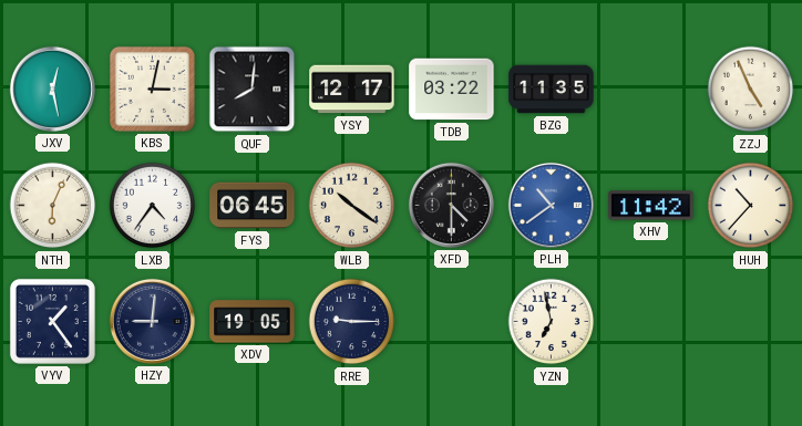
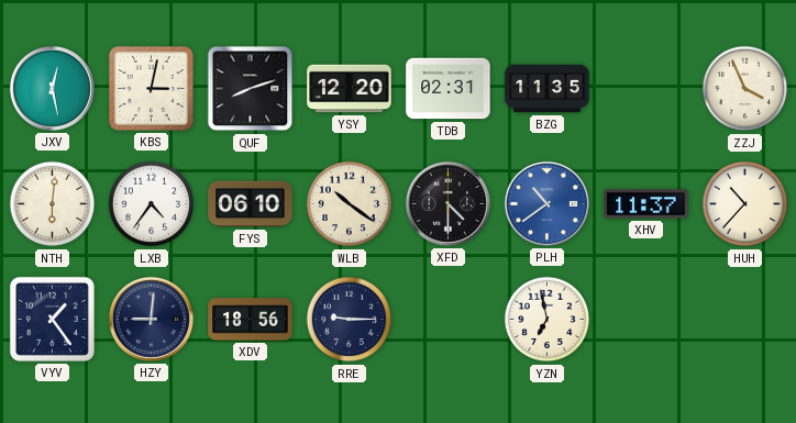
QUF: 8:01 -> 8:12 (251, 89)
YSY: 12:17 -> 12:20 (350, 89)
TDB: 03:22 -> 02:31 (449, 89)
ZZJ: 4:56 -> 3:56 (745, 89)
NTH: 6:04 -> 6:01 (53, 204)
FYS: 06:45 -> 06:10 (251, 204)
XHV: 11:42 -> 11:37 (646, 204)
XDV: 19:05 -> 18:56 (251, 320)
